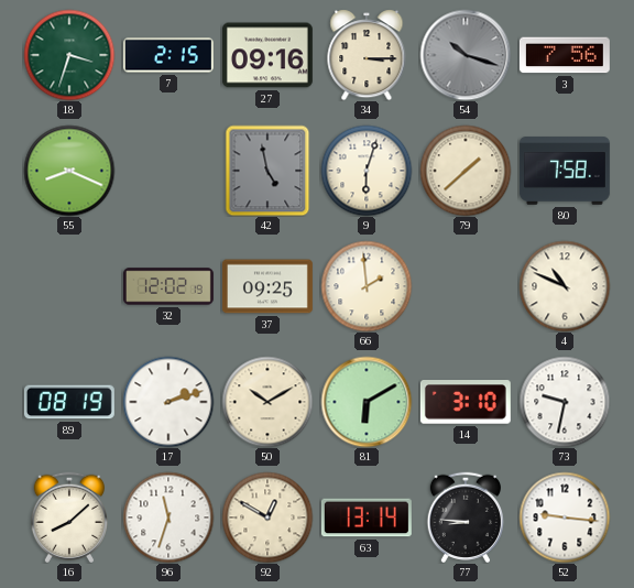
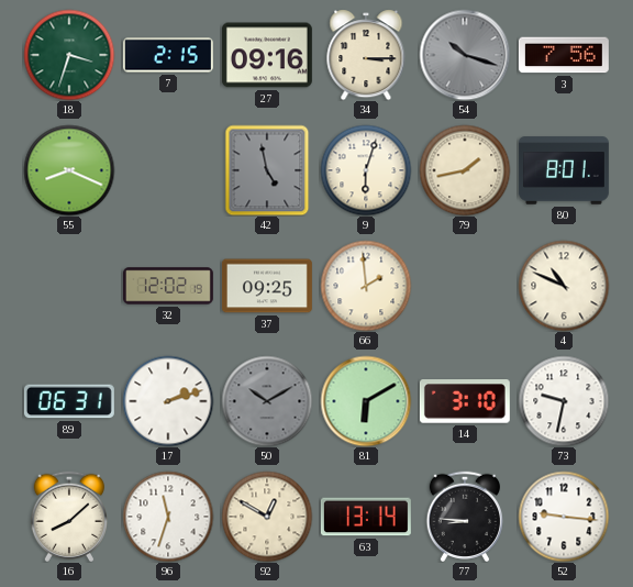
79: 1:38 -> 1:43 (465, 170)
80: 7:58 -> 8:01 (564, 170)
89: 08:19 -> 06:31 (69, 401)
50 dial: cream -> grey (267, 401)
